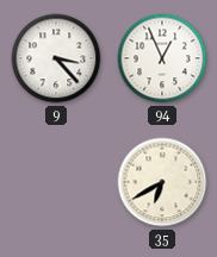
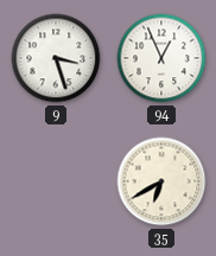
9: 3:23 -> 3:27 (56, 58)
